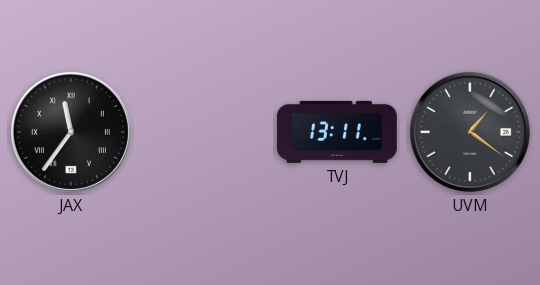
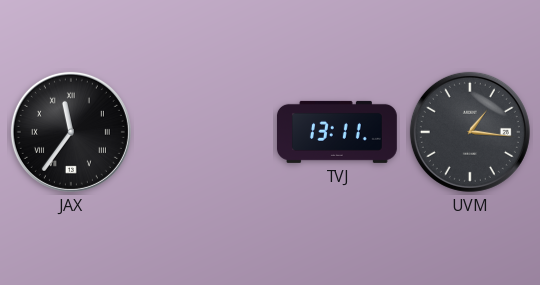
UVM: 1:21 -> 1:16 (470, 132)
